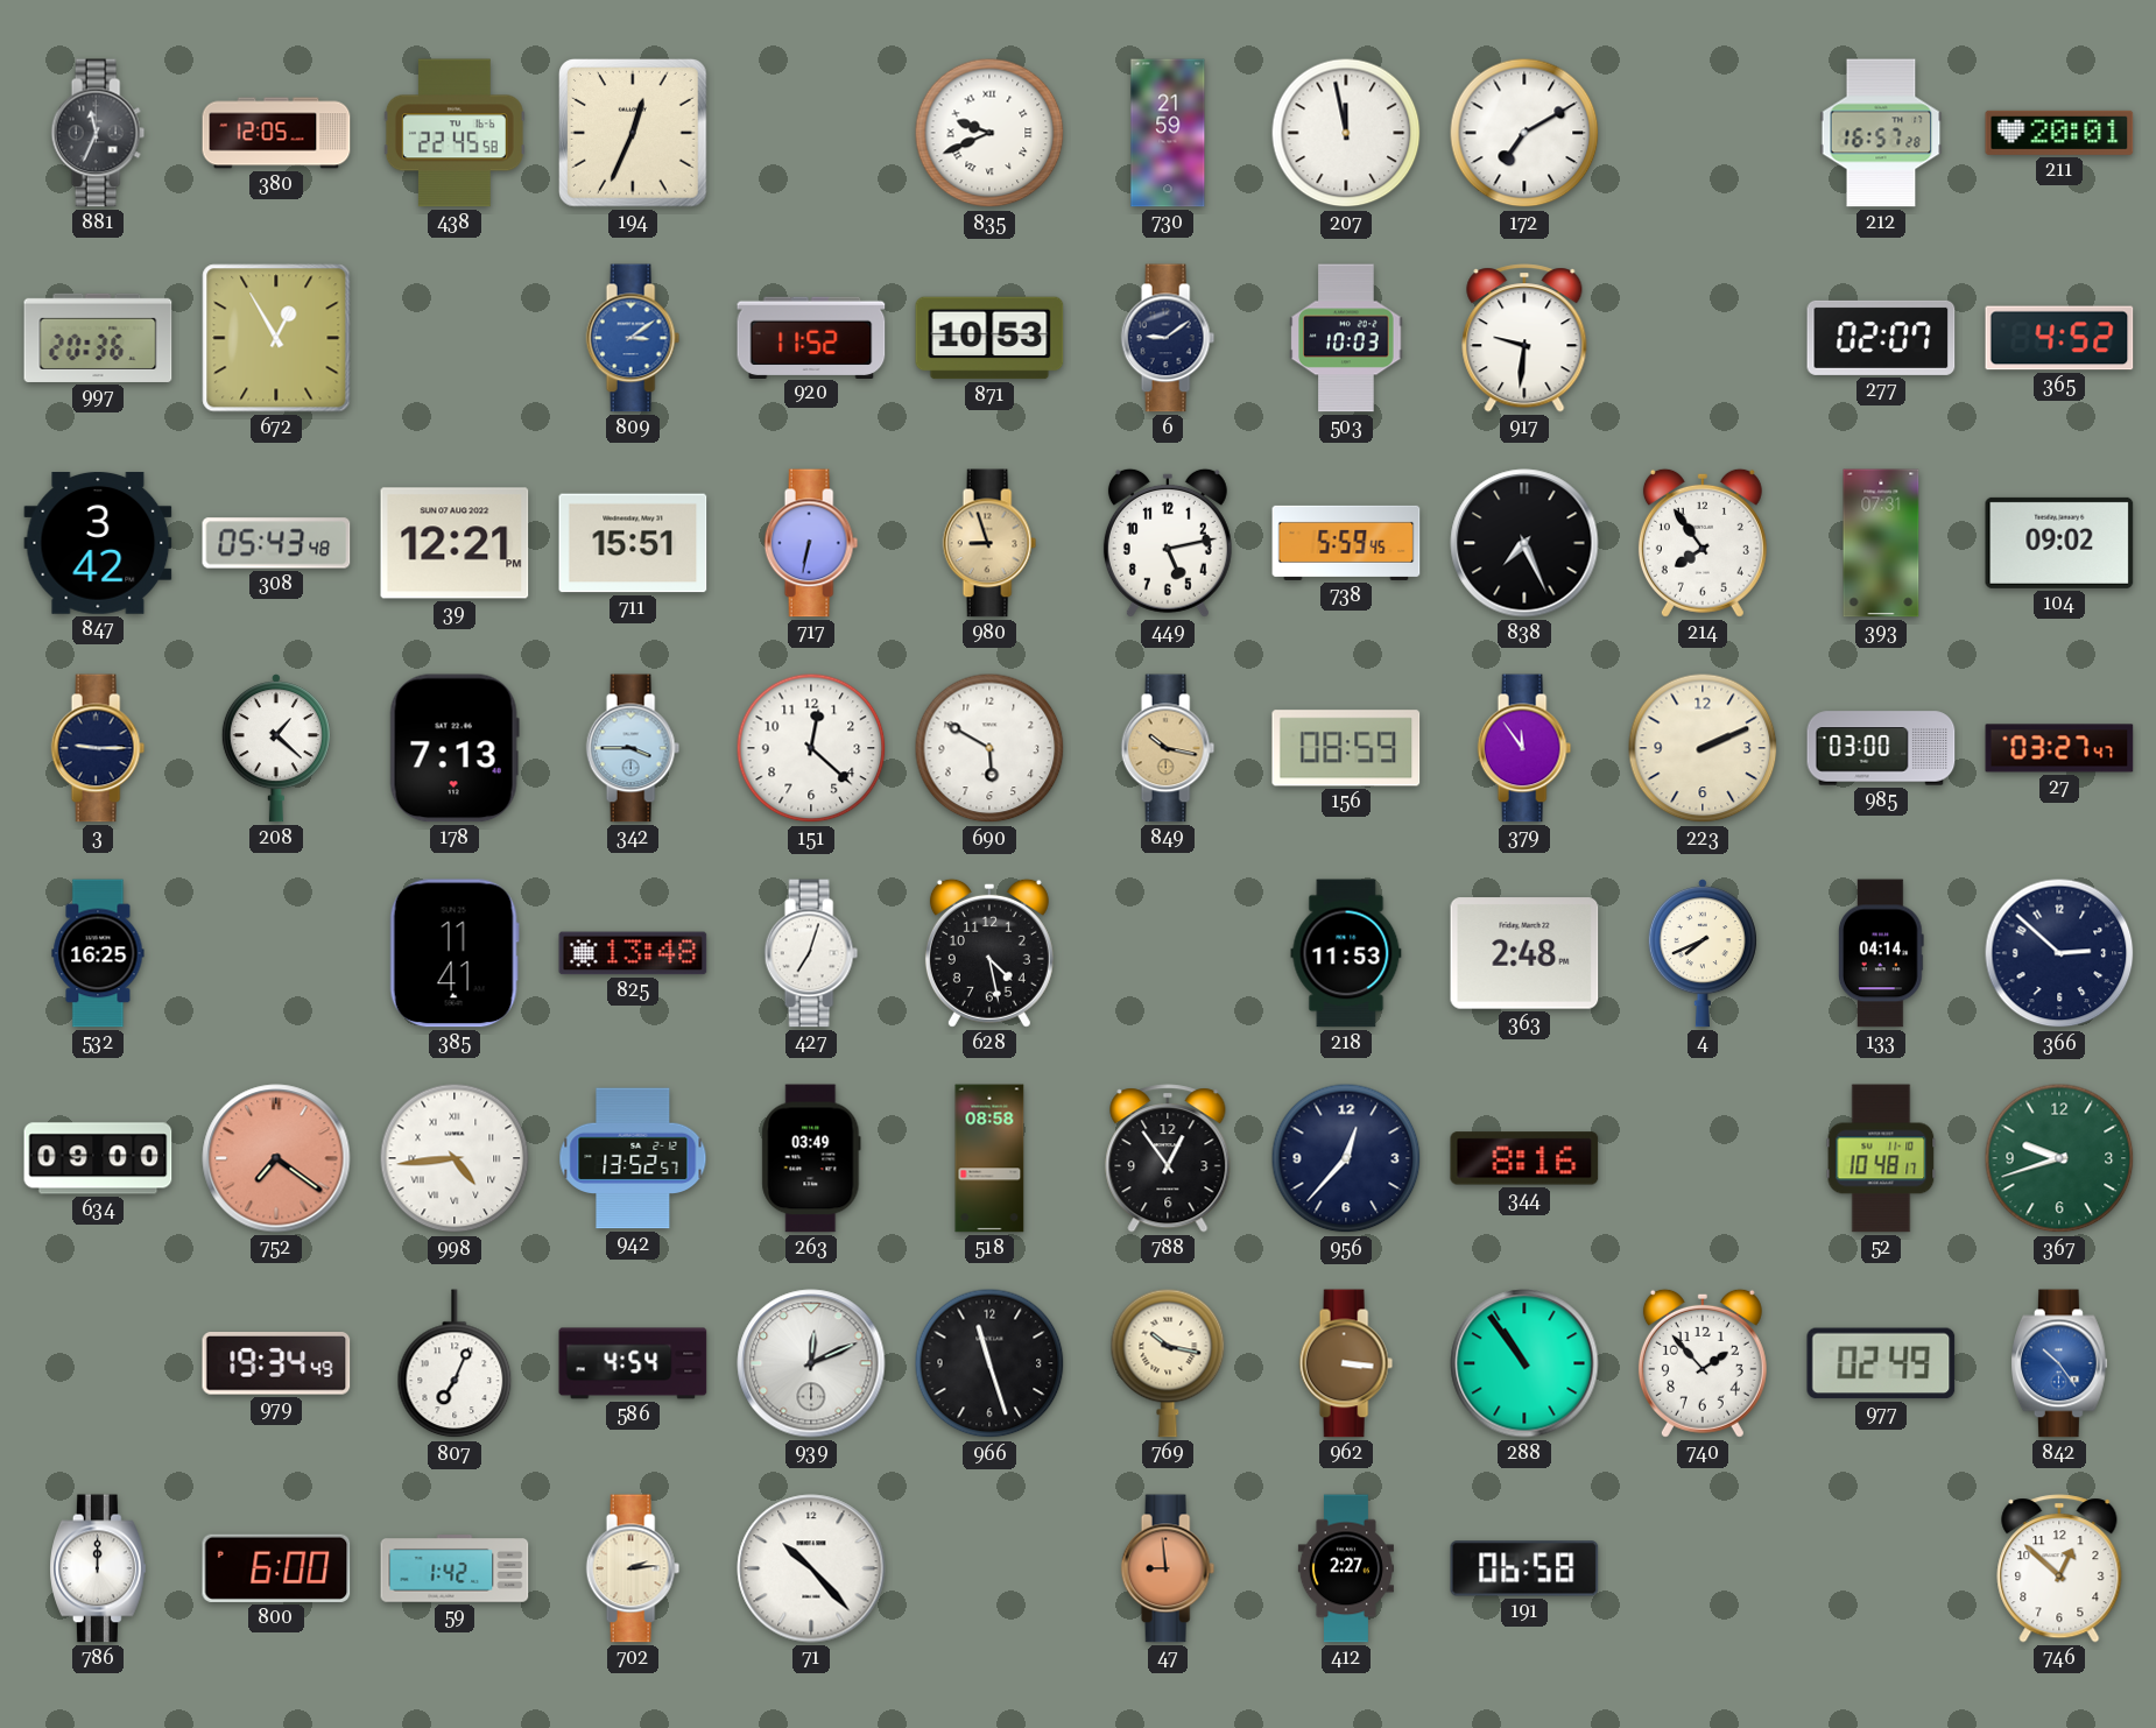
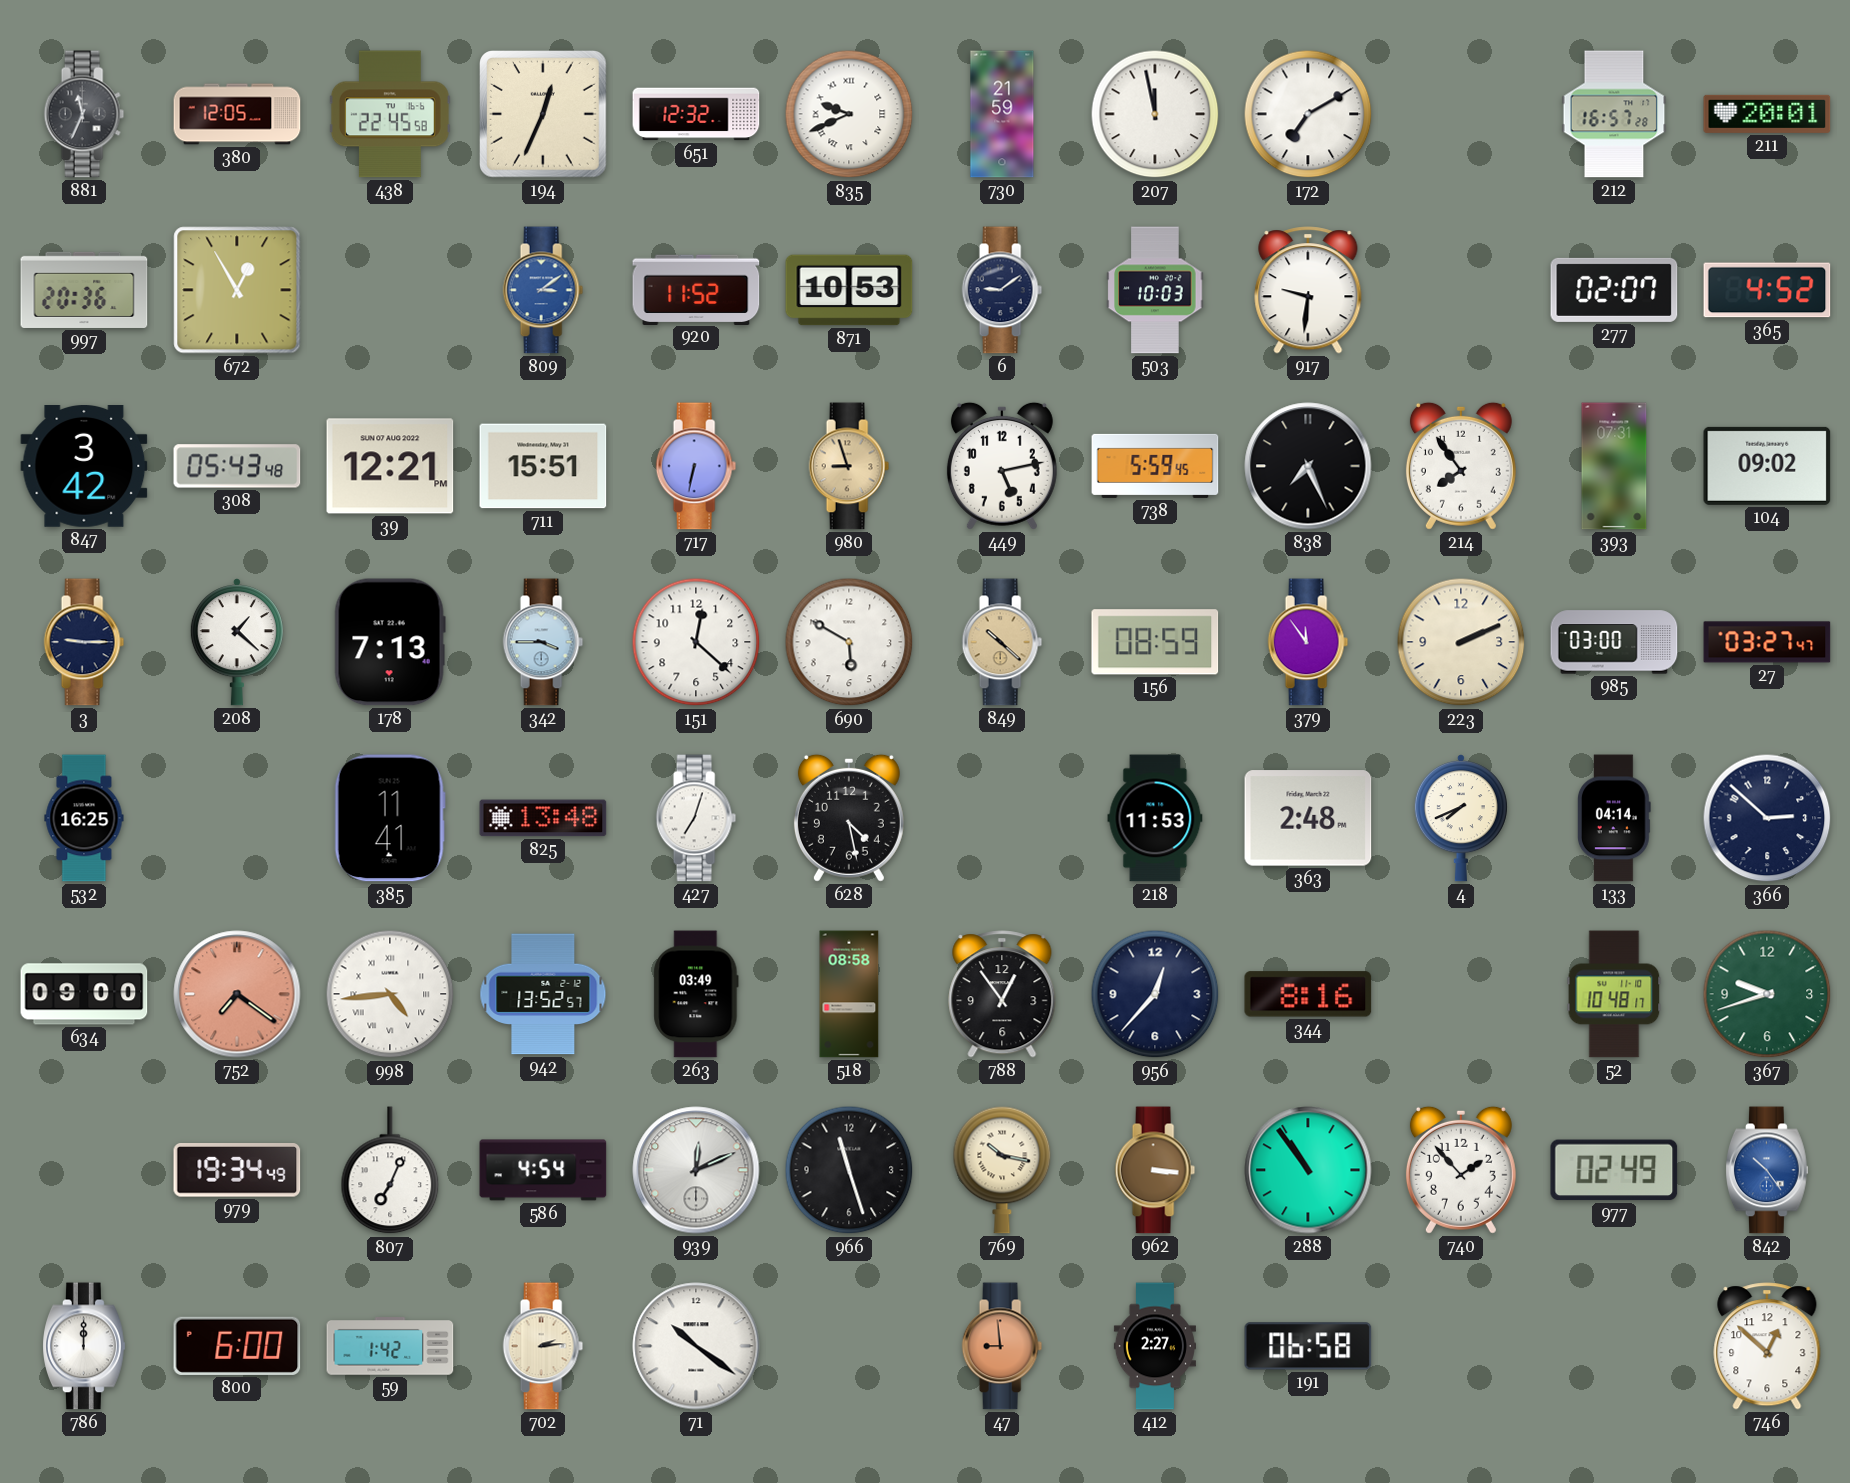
651: none -> 12:32 (696, 114)
849: 10:17 -> 10:22 (1002, 642)
71: 10:23 -> 10:21 (696, 1346)
